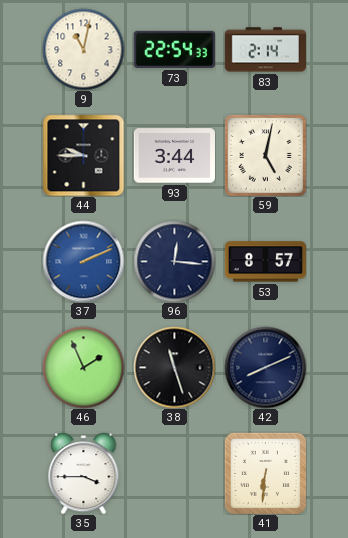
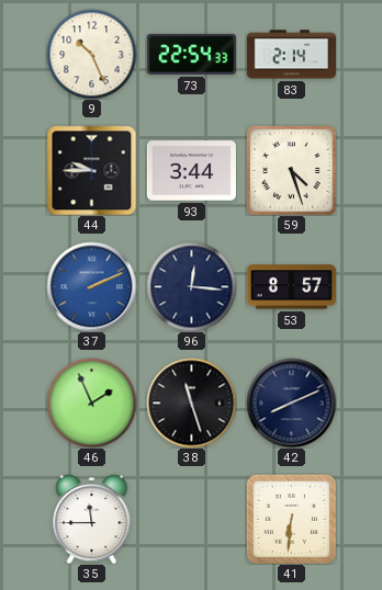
9: 11:02 -> 10:26 (91, 54)
59: 5:02 -> 4:27 (292, 171)
35: 3:45 -> 11:45 (92, 519)
